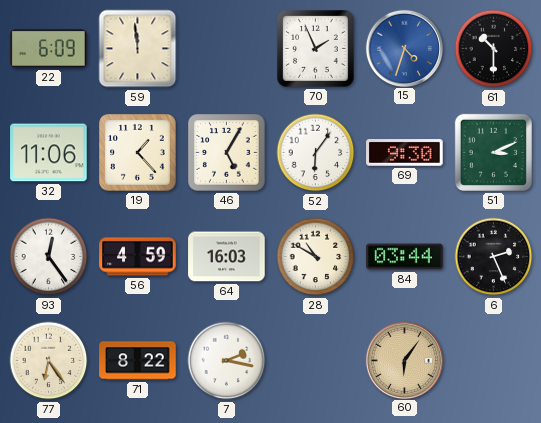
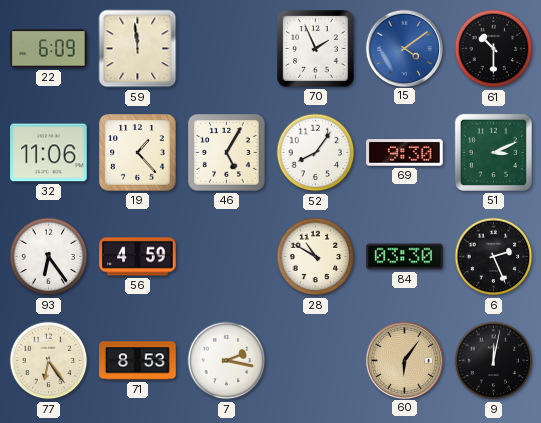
15: 4:33 -> 4:09 (404, 48)
52: 6:06 -> 8:06 (316, 153)
93: 12:24 -> 6:24 (49, 257)
64: 16:03 -> none (227, 257)
84: 03:44 -> 03:30 (405, 257)
71: 8:22 -> 8:53 (138, 361)
9: none -> 12:02 (494, 361)
